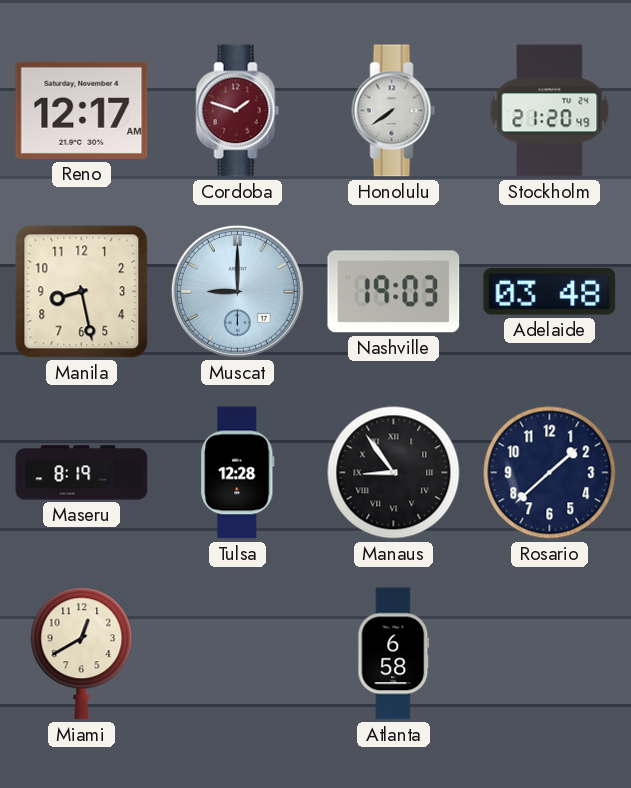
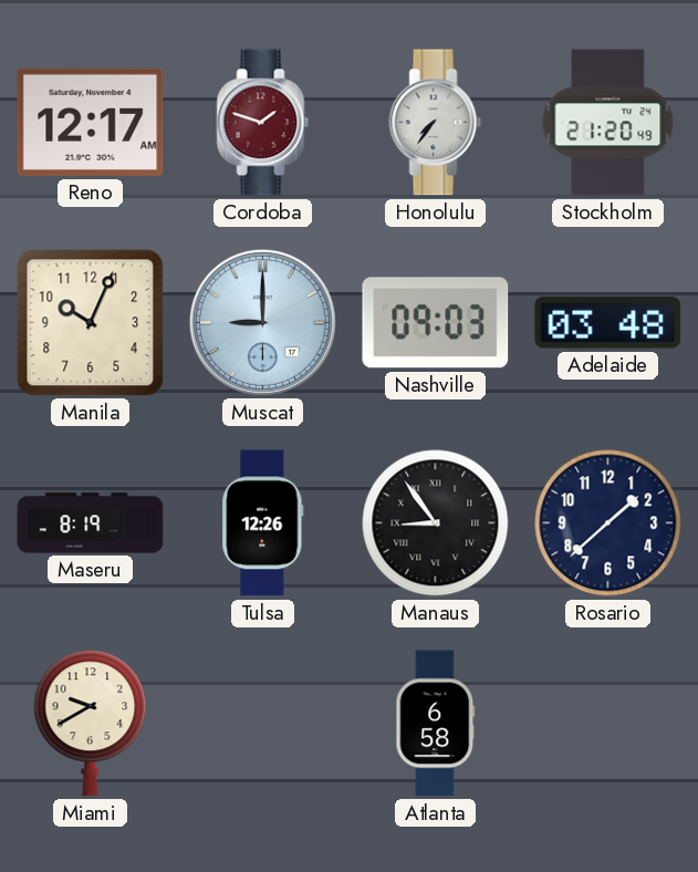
Honolulu: 7:39 -> 7:36 (436, 123)
Manila: 8:28 -> 10:04 (91, 323)
Nashville: 19:03 -> 09:03 (436, 323)
Tulsa: 12:28 -> 12:26 (263, 523)
Miami: 12:40 -> 9:40 (91, 724)
